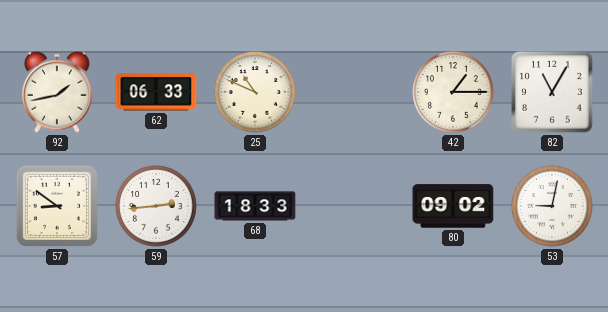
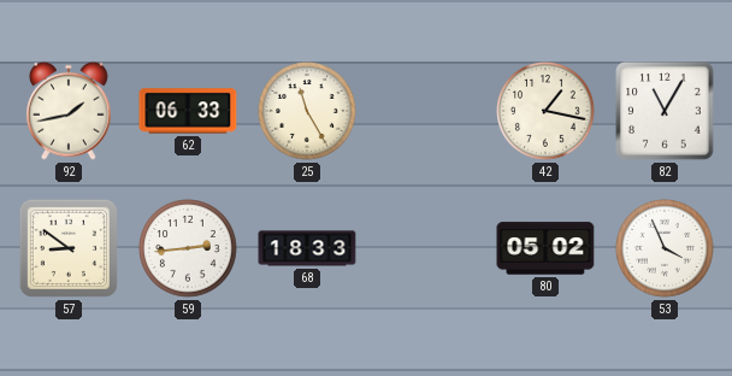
25: 10:49 -> 11:25 (307, 111)
42: 1:15 -> 1:17 (545, 111)
80: 09:02 -> 05:02 (545, 248)
53: 9:02 -> 3:56 (665, 248)
